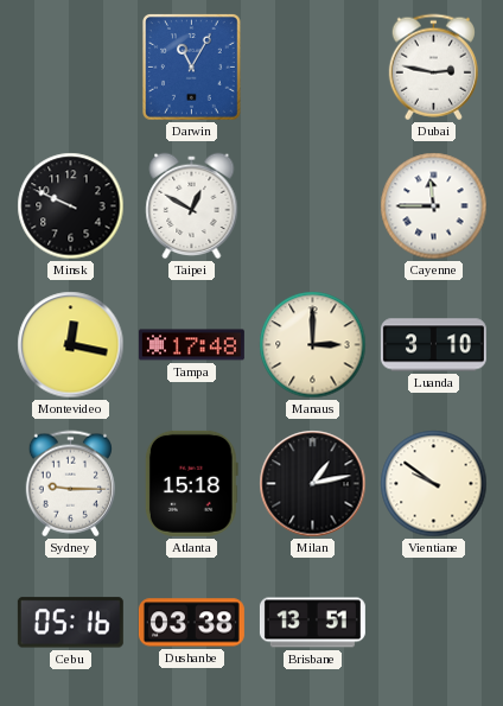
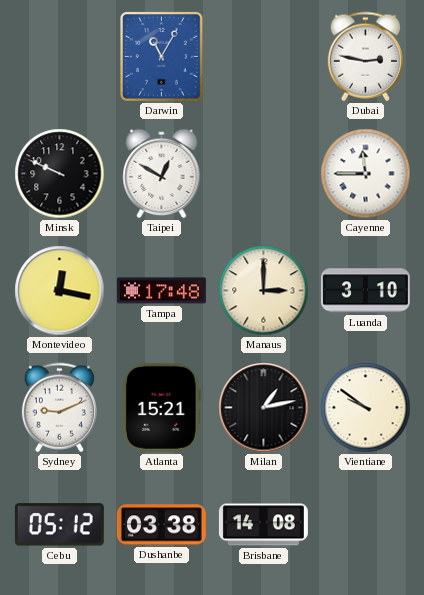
Sydney: 9:15 -> 9:11 (59, 408)
Atlanta: 15:18 -> 15:21 (161, 407)
Cebu: 05:16 -> 05:12 (59, 525)
Brisbane: 13:51 -> 14:08 (263, 525)
